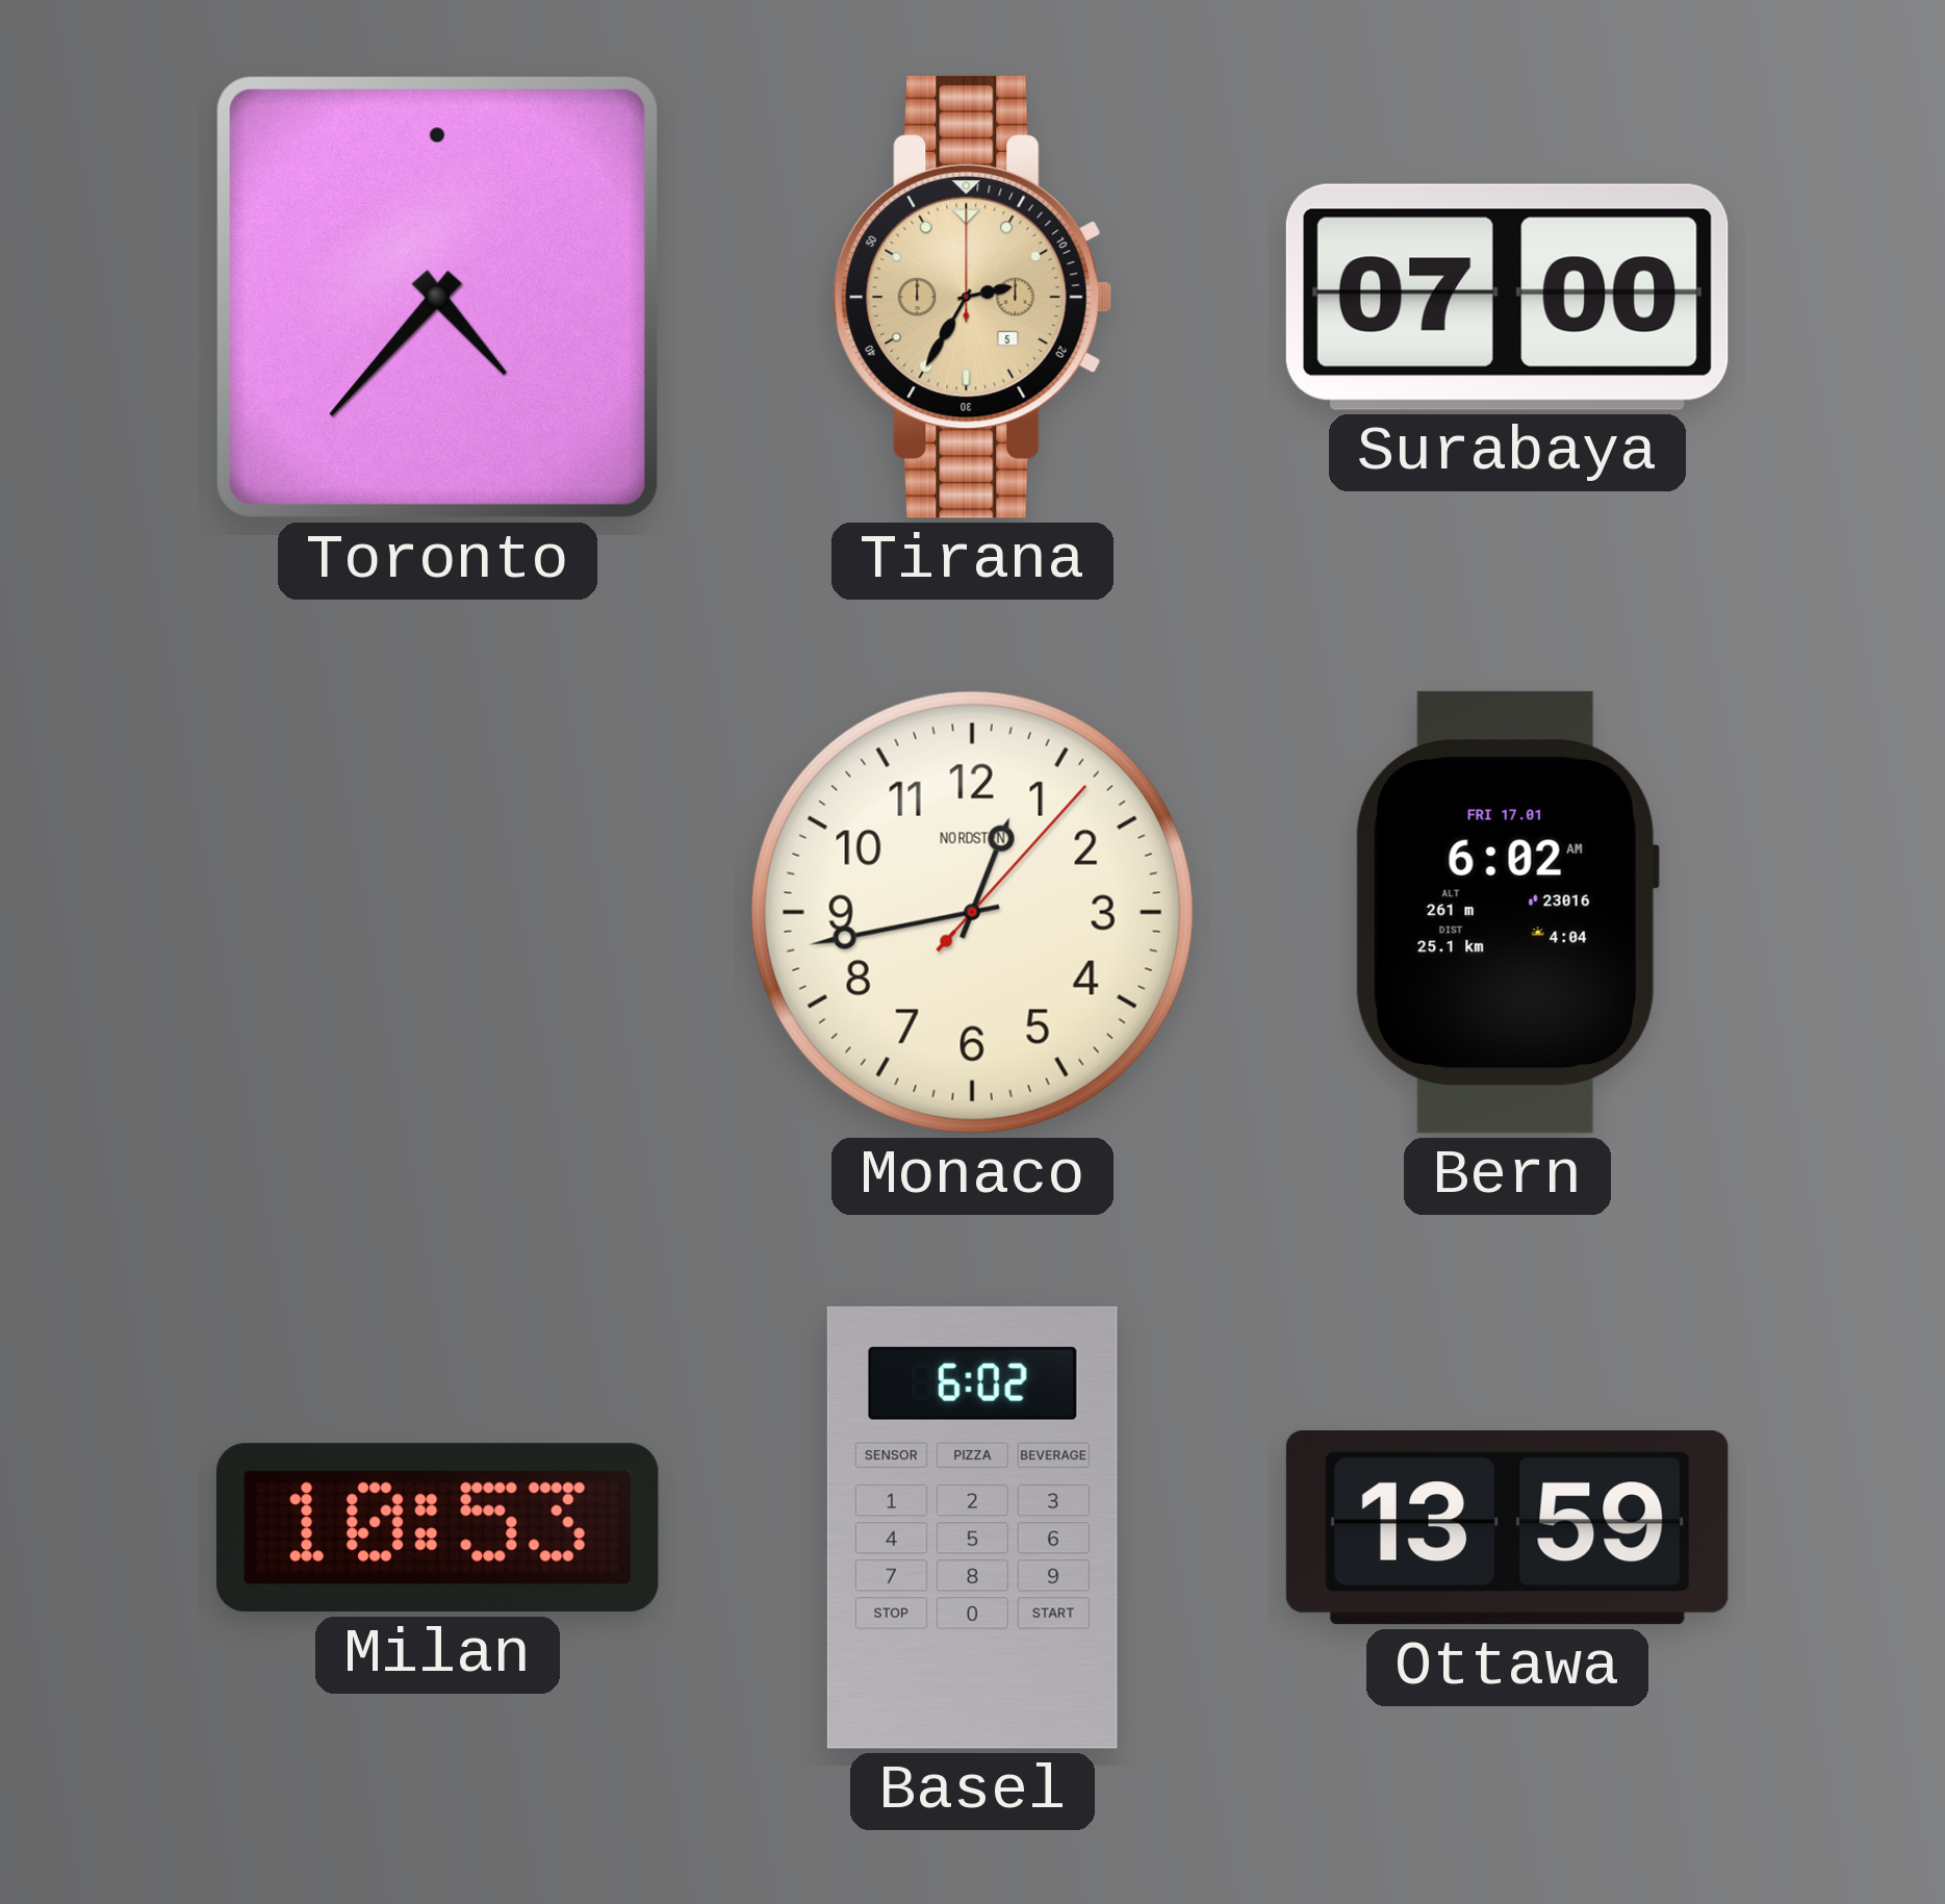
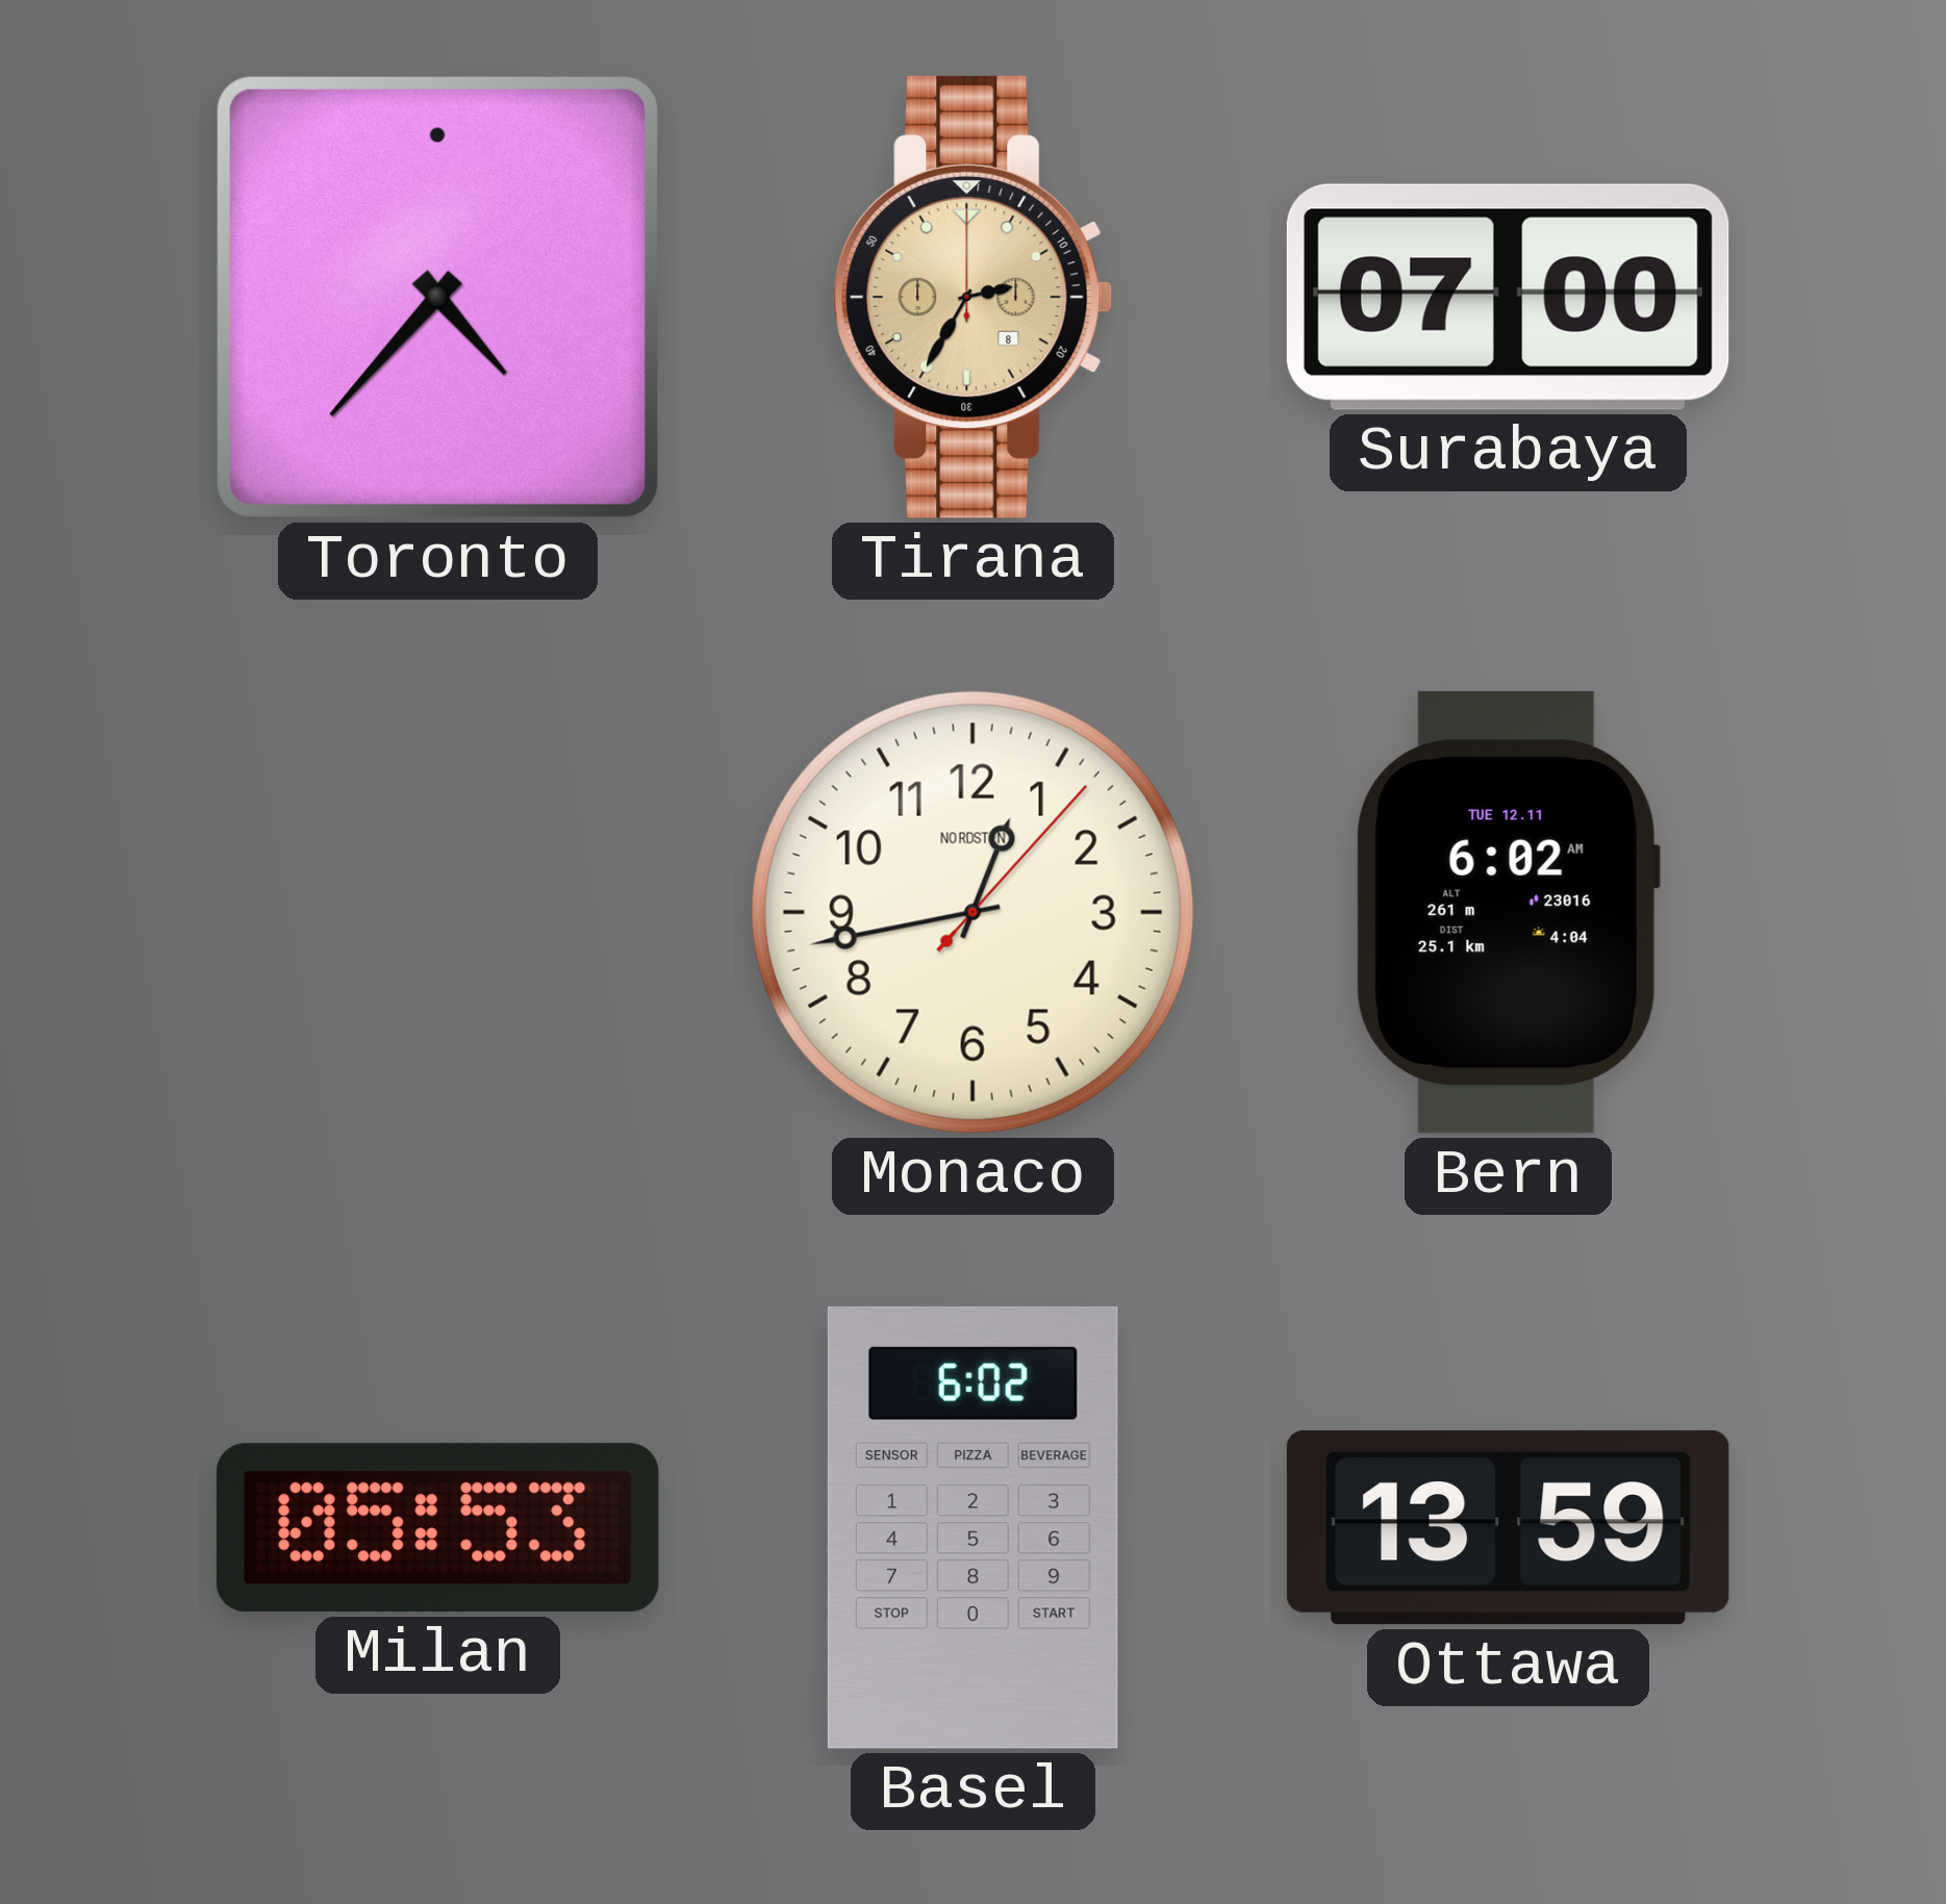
Tirana date: 5 -> 8 (974, 297)
Bern date: FRI 17.01 -> TUE 12.11 (1508, 912)
Milan: 10:53 -> 05:53 (437, 1528)
